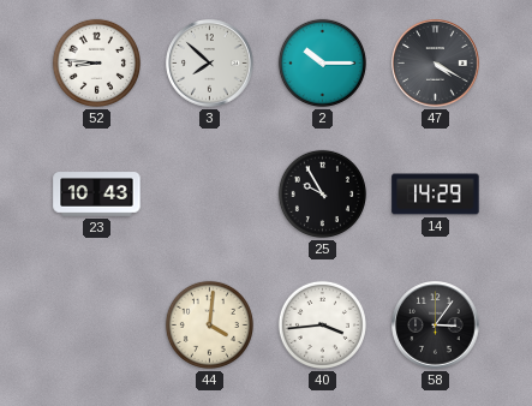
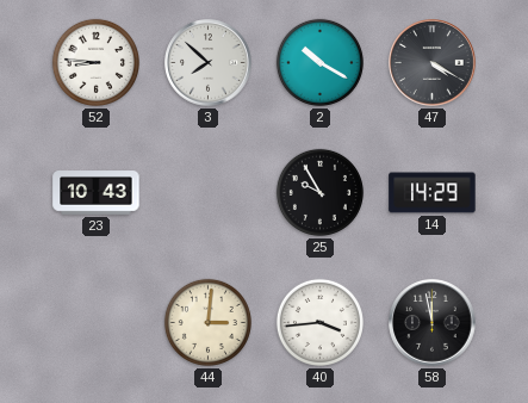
2: 10:15 -> 10:20 (319, 62)
44: 4:01 -> 3:01 (207, 322)
58: 3:06 -> 11:58 (433, 323)
